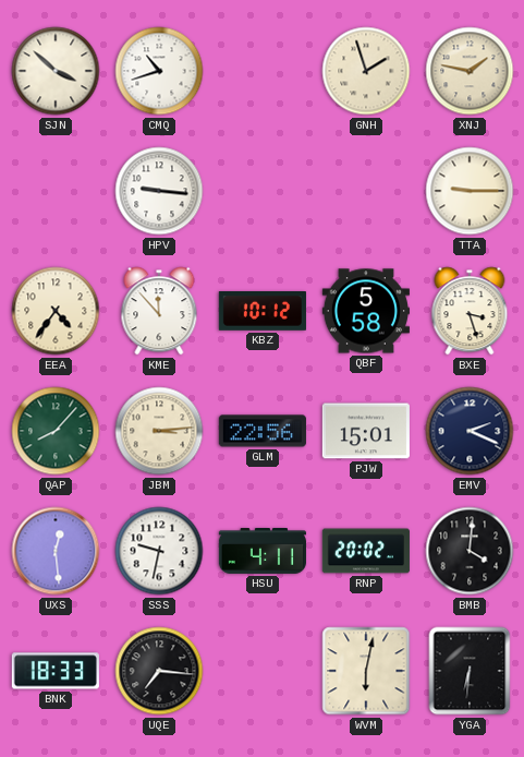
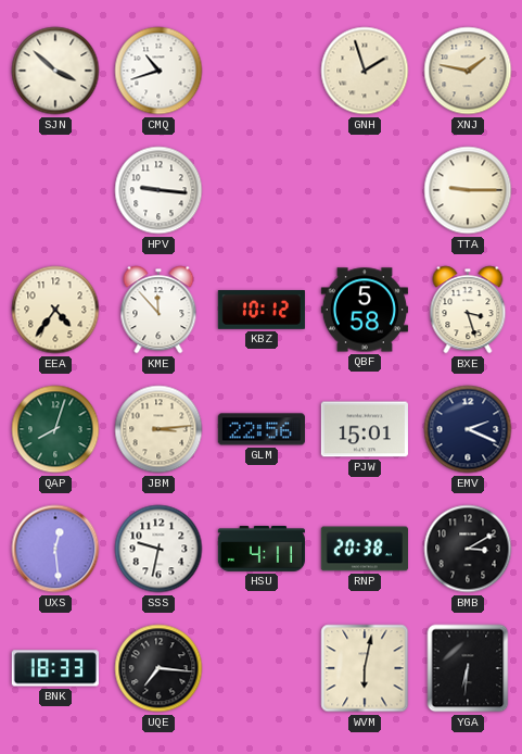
QAP: 8:07 -> 8:03 (55, 429)
RNP: 20:02 -> 20:38 (365, 549)
BMB: 4:01 -> 3:10 (468, 549)
